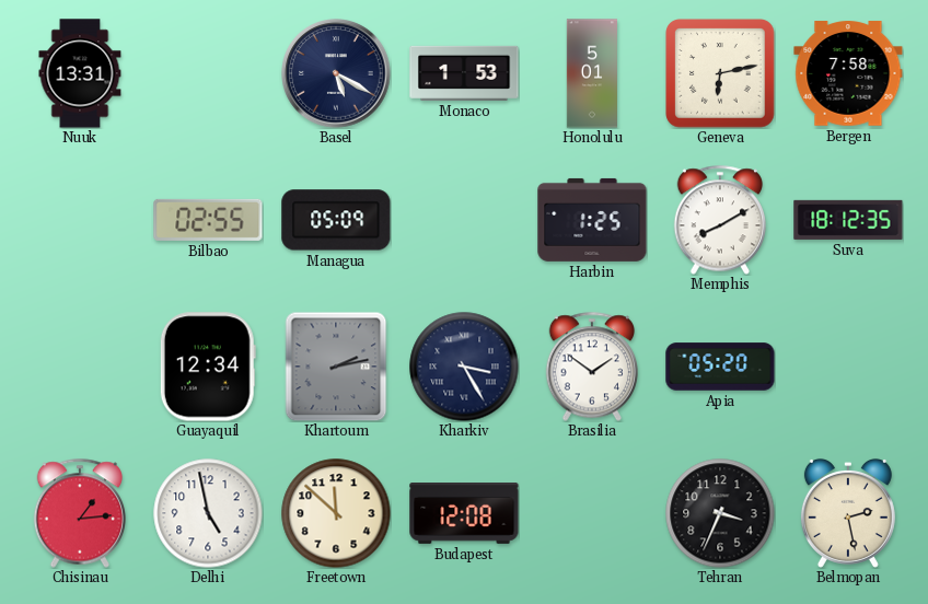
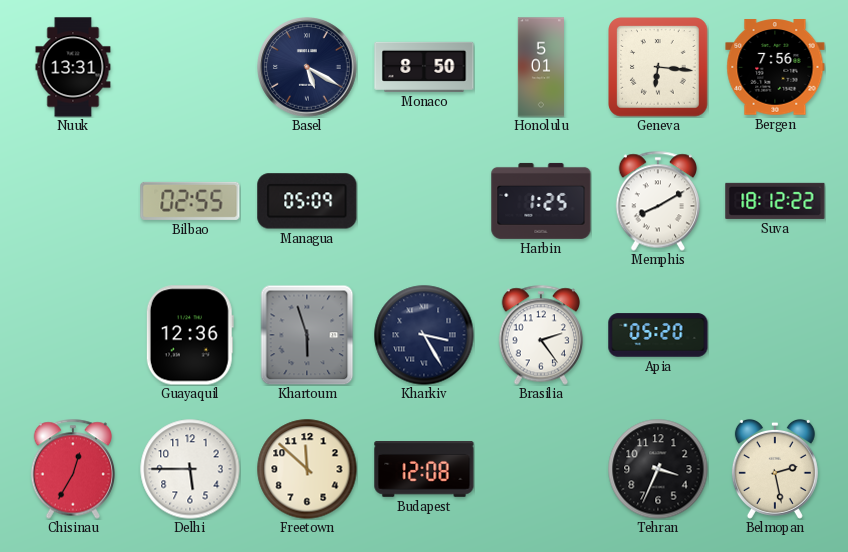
Monaco: 1:53 -> 8:50 (424, 67)
Geneva: 6:13 -> 6:16 (658, 67)
Bergen: 7:58 -> 7:56 (775, 67)
Suva: 18:12:35 -> 18:12:22 (775, 201)
Guayaquil: 12:34 -> 12:36 (190, 335)
Khartoum: 2:13 -> 5:57 (307, 335)
Brasilia: 1:51 -> 2:24 (540, 335)
Chisinau: 1:14 -> 12:35 (72, 469)
Delhi: 4:58 -> 5:45 (190, 469)
